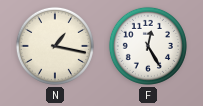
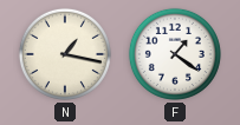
F: 12:25 -> 1:21 (175, 54)
